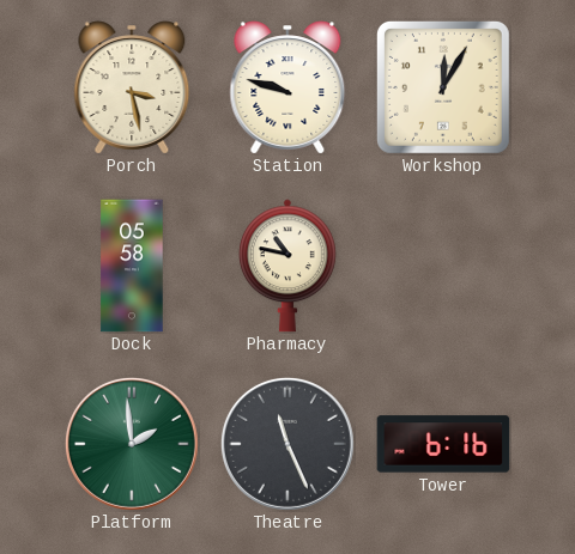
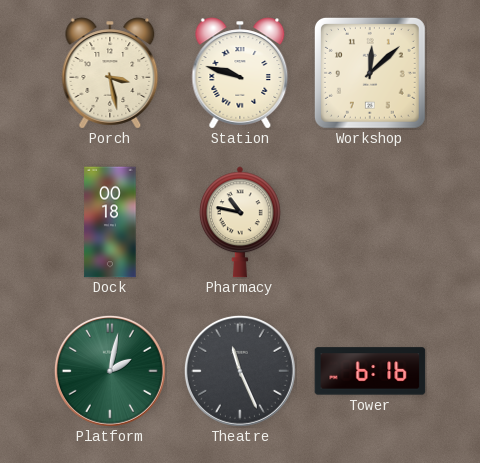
Workshop: 12:05 -> 12:08 (370, 73)
Dock: 05:58 -> 00:18 (110, 222)
Platform: 1:59 -> 2:02 (110, 371)
